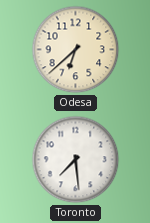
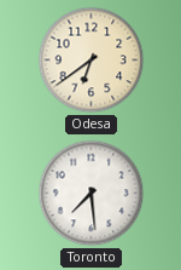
Odesa: 6:38 -> 6:39 (92, 61)
